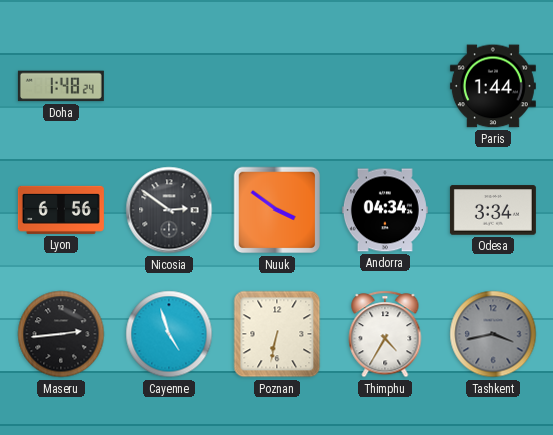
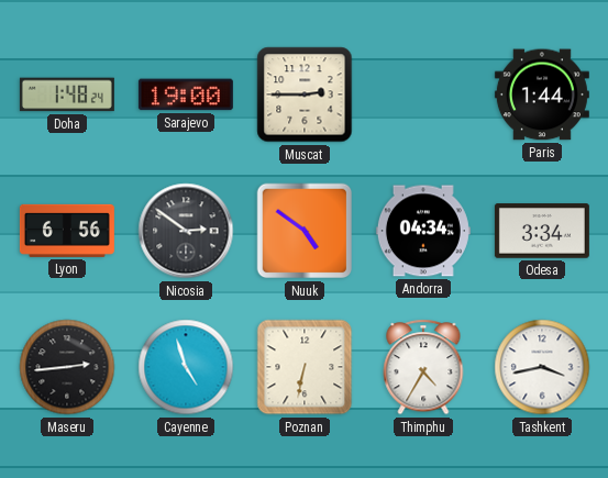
Sarajevo: none -> 19:00 (186, 95)
Muscat: none -> 2:45 (305, 95)
Nuuk: 3:51 -> 4:51 (305, 231)
Tashkent dial: grey -> white (542, 367)
